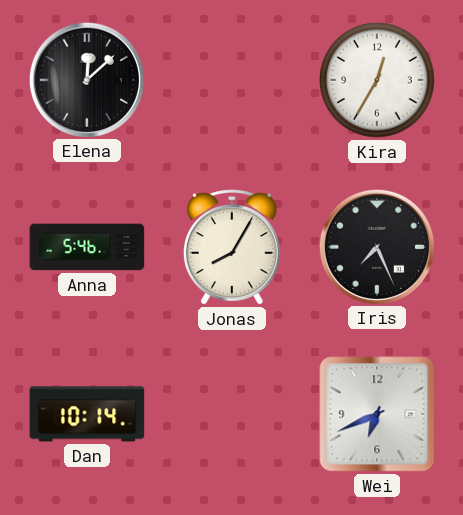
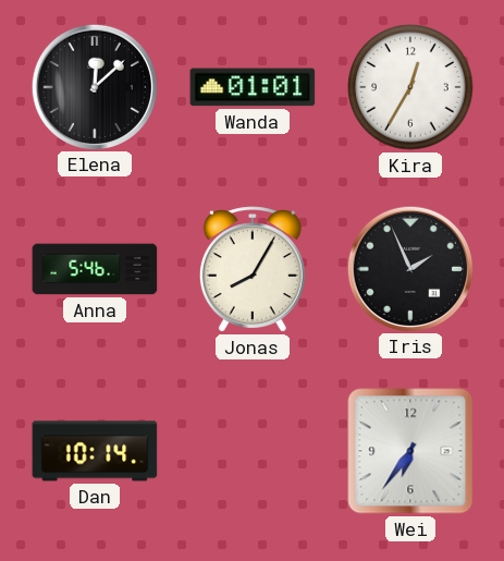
Wanda: none -> 01:01 (253, 87)
Iris: 7:26 -> 1:56 (409, 268)
Wei: 6:41 -> 6:36 (410, 451)
